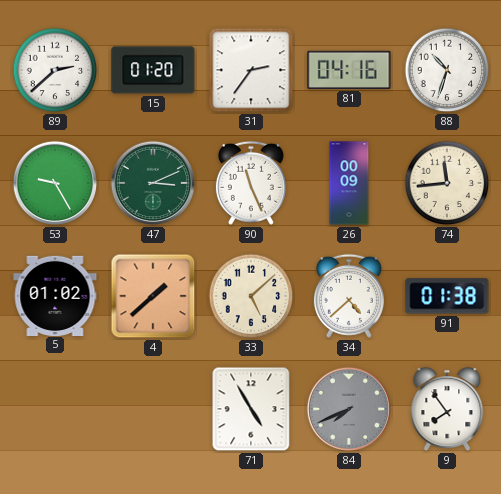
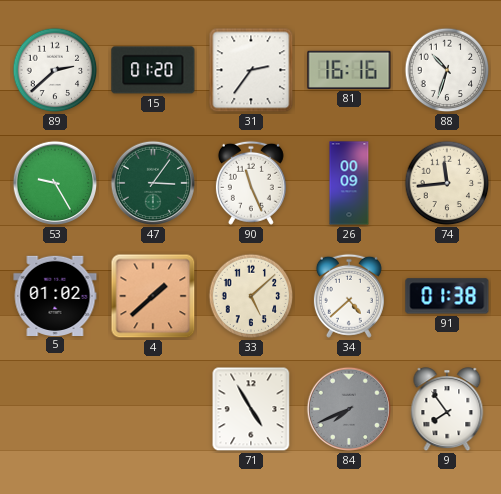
81: 04:16 -> 16:16 (349, 70)
47: 3:11 -> 3:06 (153, 183)
